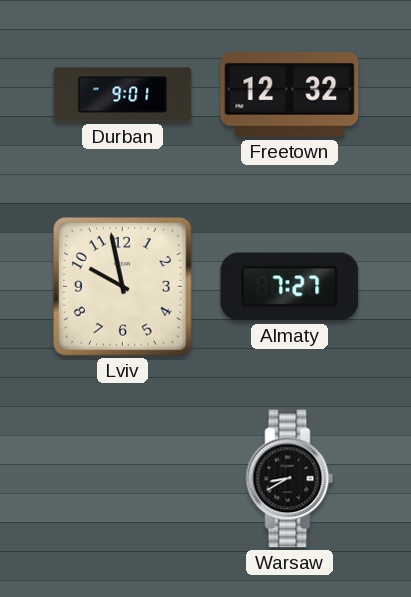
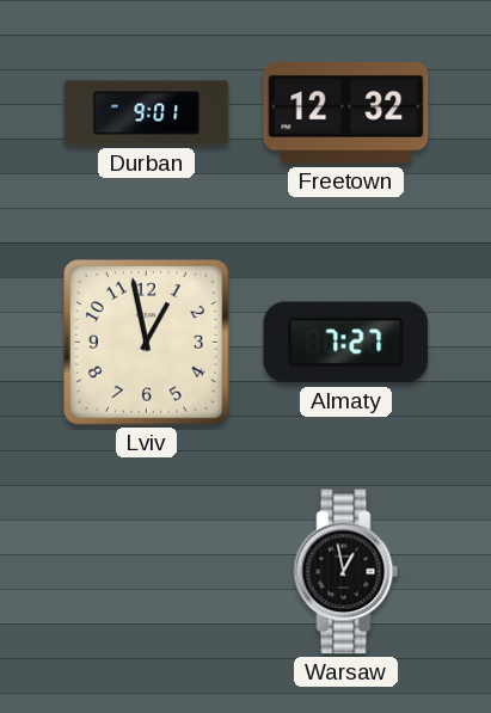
Lviv: 9:58 -> 12:58 (147, 343)
Warsaw: 8:40 -> 12:58 (346, 572)
